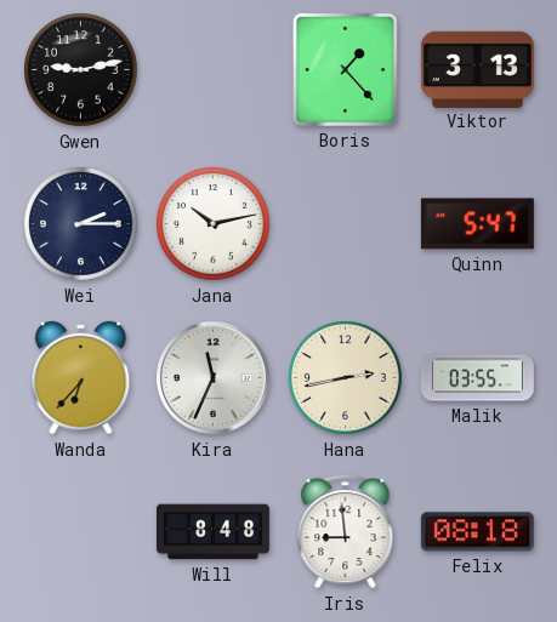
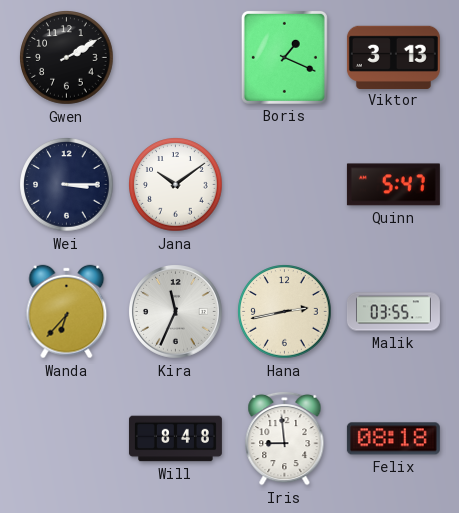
Gwen: 9:13 -> 2:10 (67, 58)
Boris: 1:23 -> 1:19 (284, 57)
Wei: 2:15 -> 3:15 (67, 185)
Jana: 10:13 -> 10:09 (176, 185)
